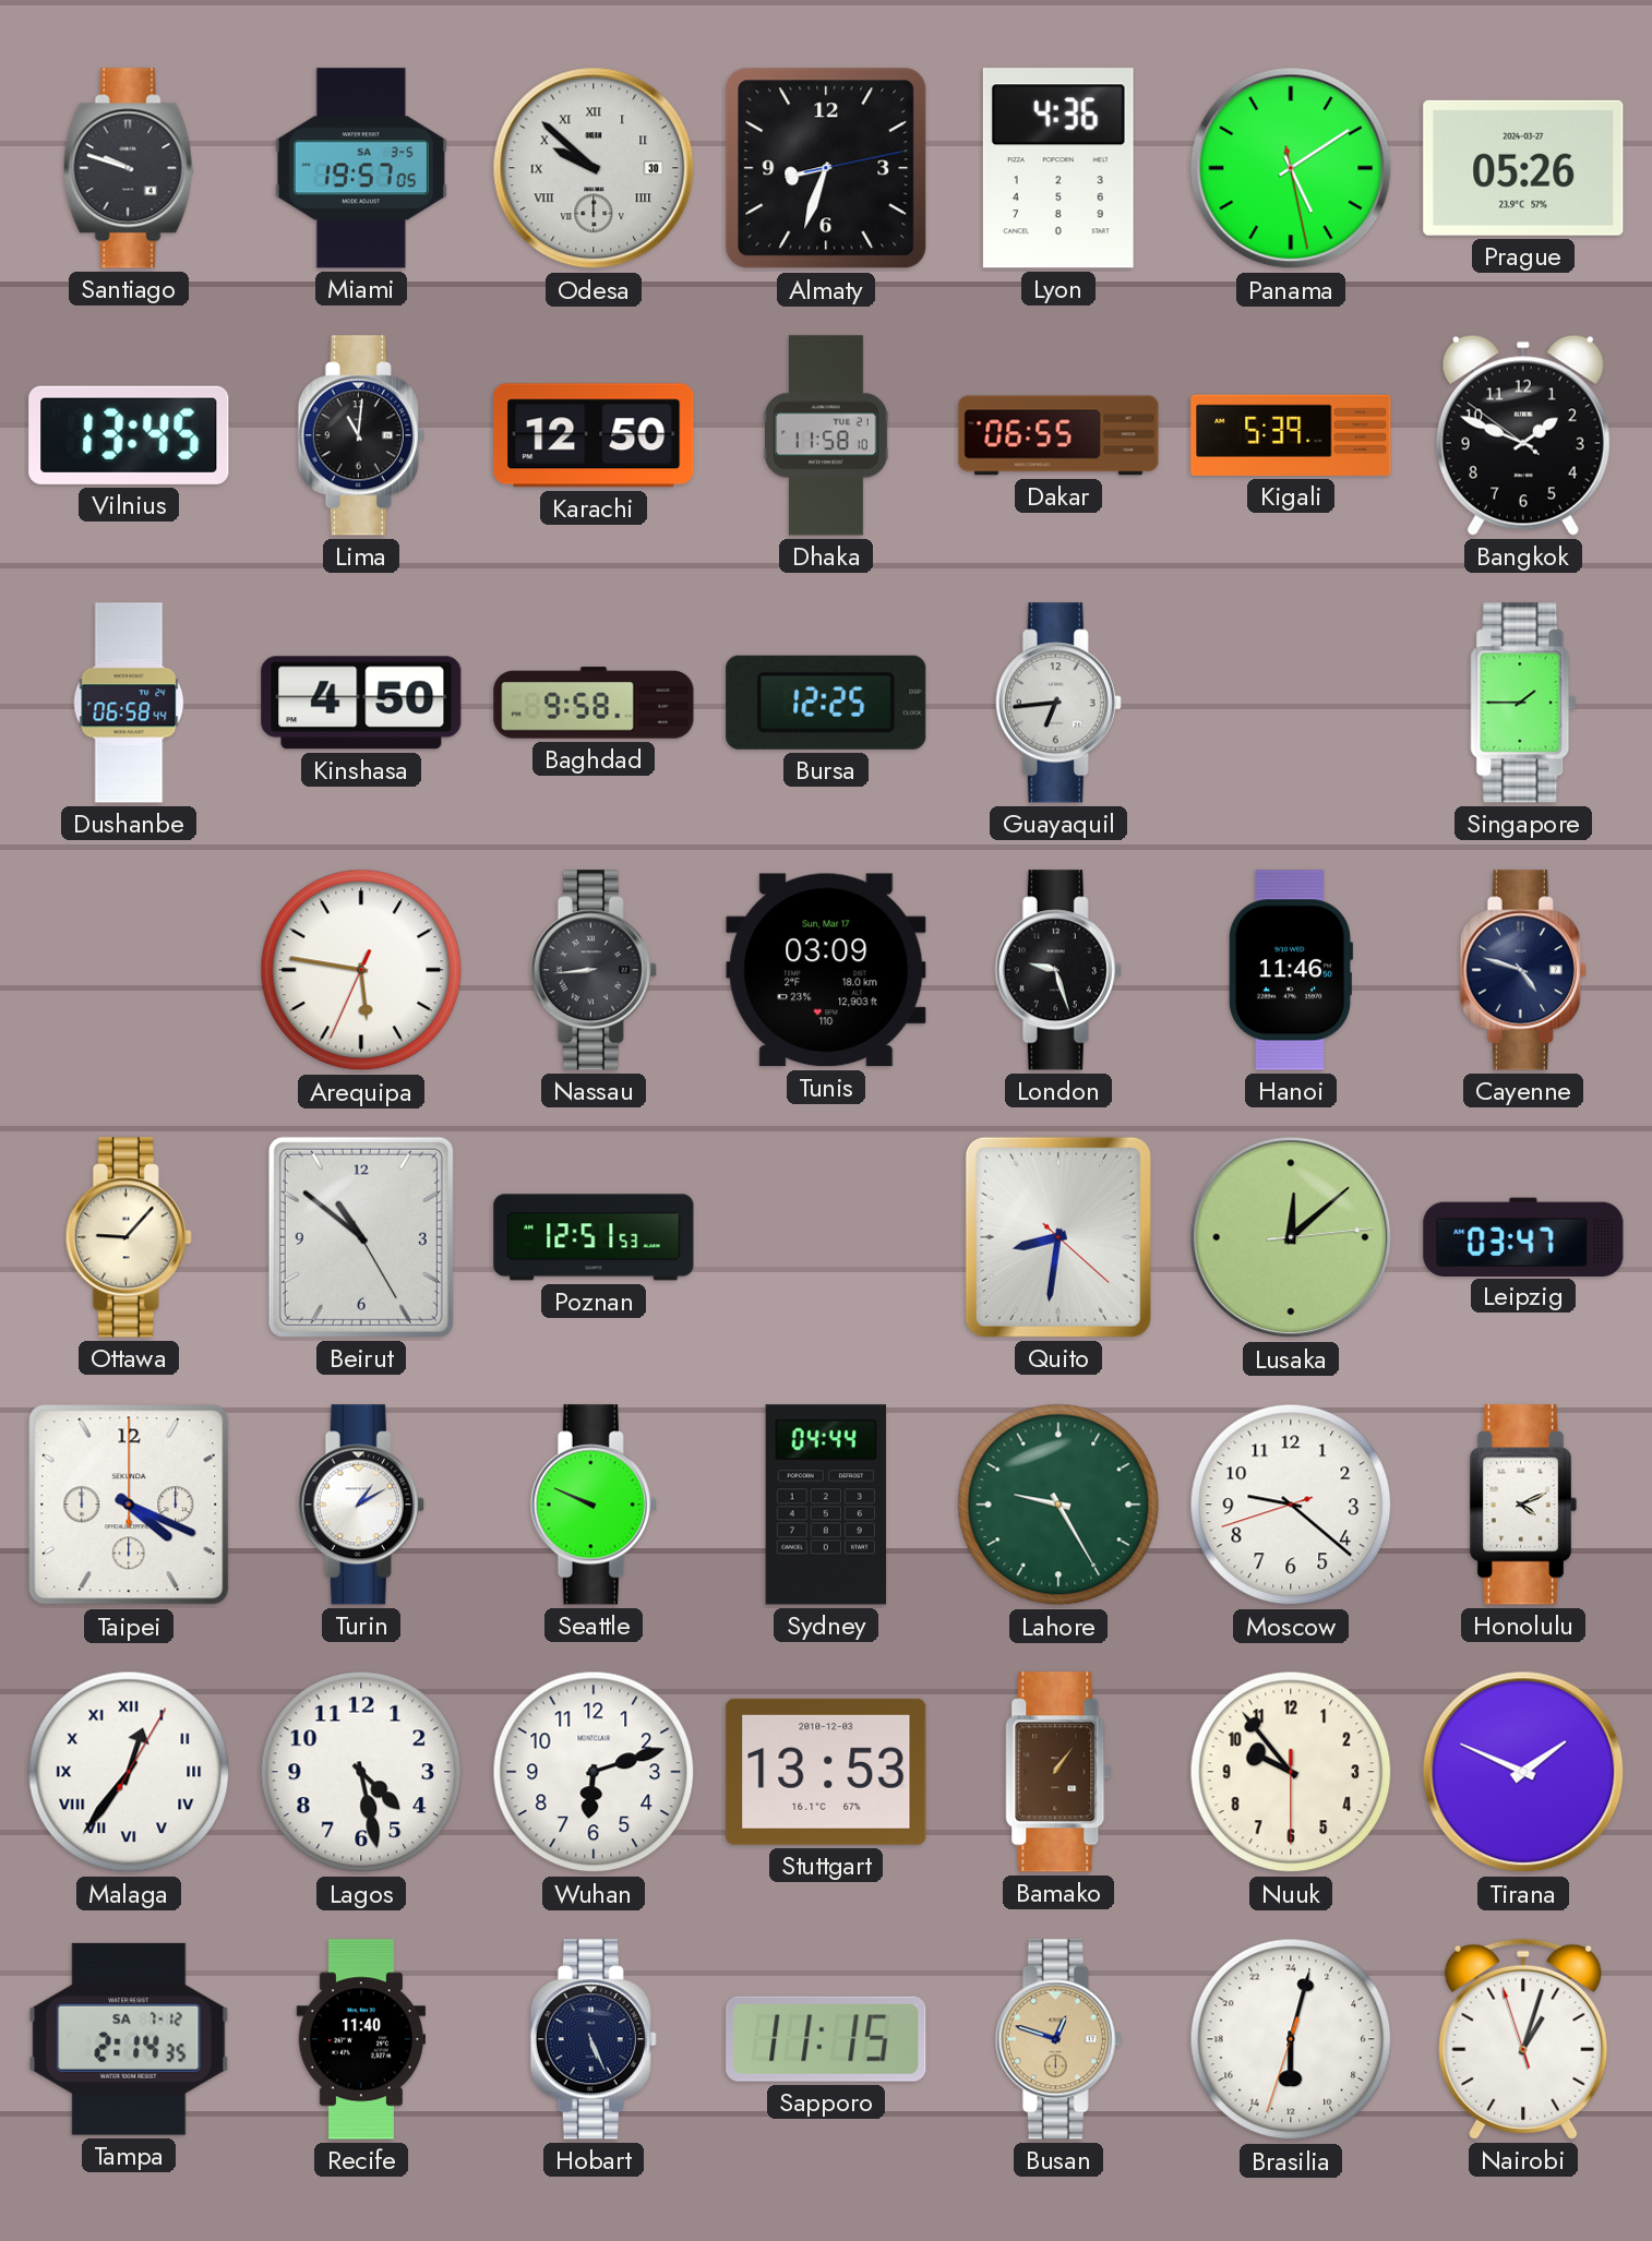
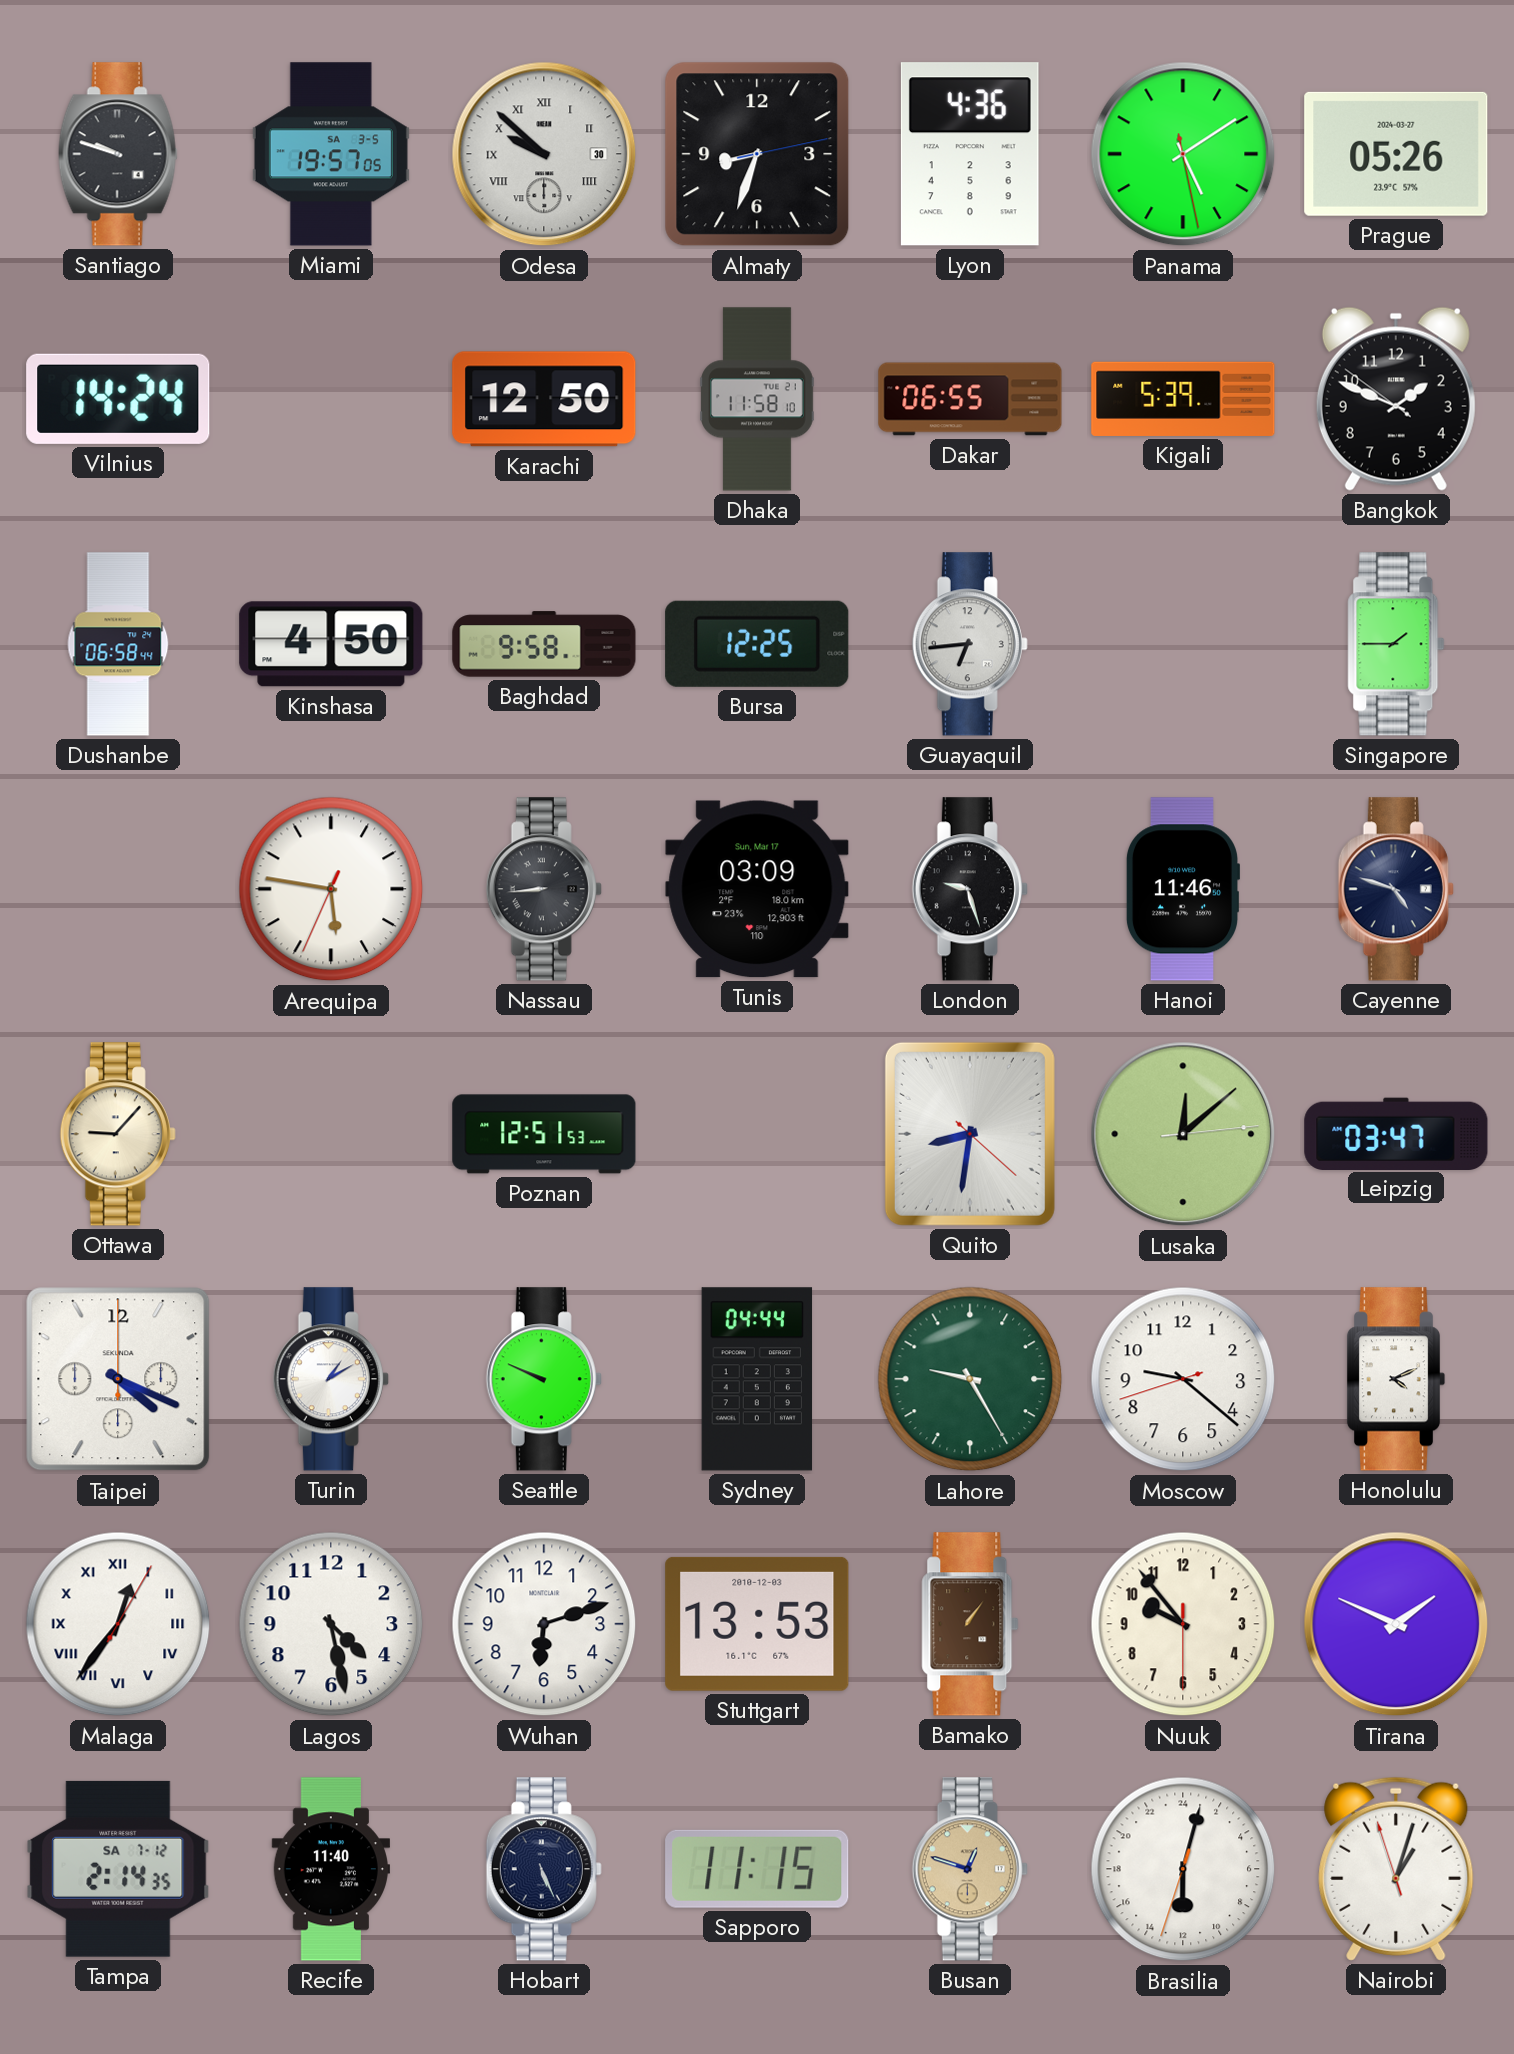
Vilnius: 13:45 -> 14:24 (118, 399)
Lima: 11:01 -> none (361, 435)
Beirut: 10:51 -> none (361, 1237)
